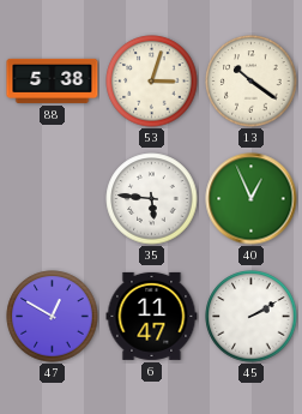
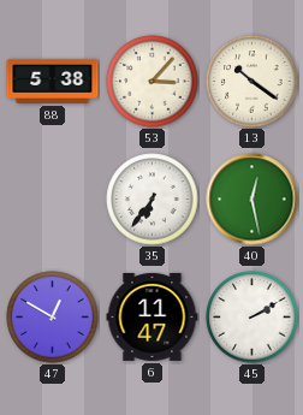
53: 3:03 -> 3:07 (153, 82)
35: 5:46 -> 6:36 (153, 200)
40: 12:56 -> 12:28 (252, 200)
